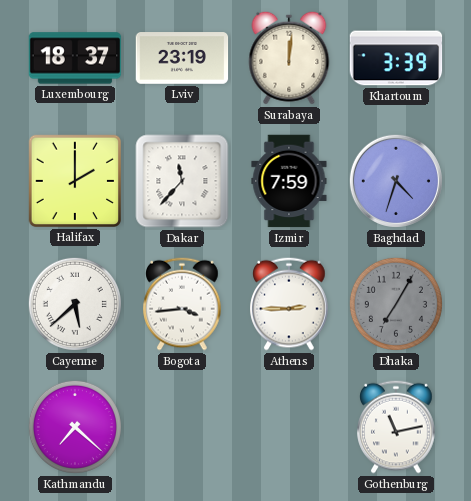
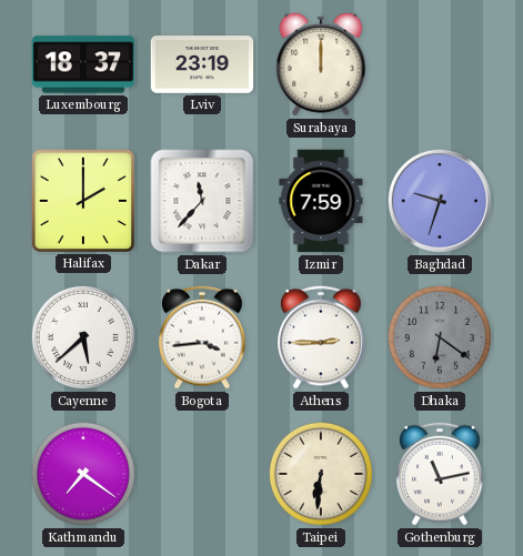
Surabaya: 12:01 -> 12:00 (321, 64)
Khartoum: 3:39 -> none (396, 58)
Baghdad: 4:33 -> 9:33 (440, 201)
Dhaka: 7:05 -> 6:21 (440, 337)
Kathmandu: 7:22 -> 7:21 (83, 474)
Taipei: none -> 6:31 (321, 474)
